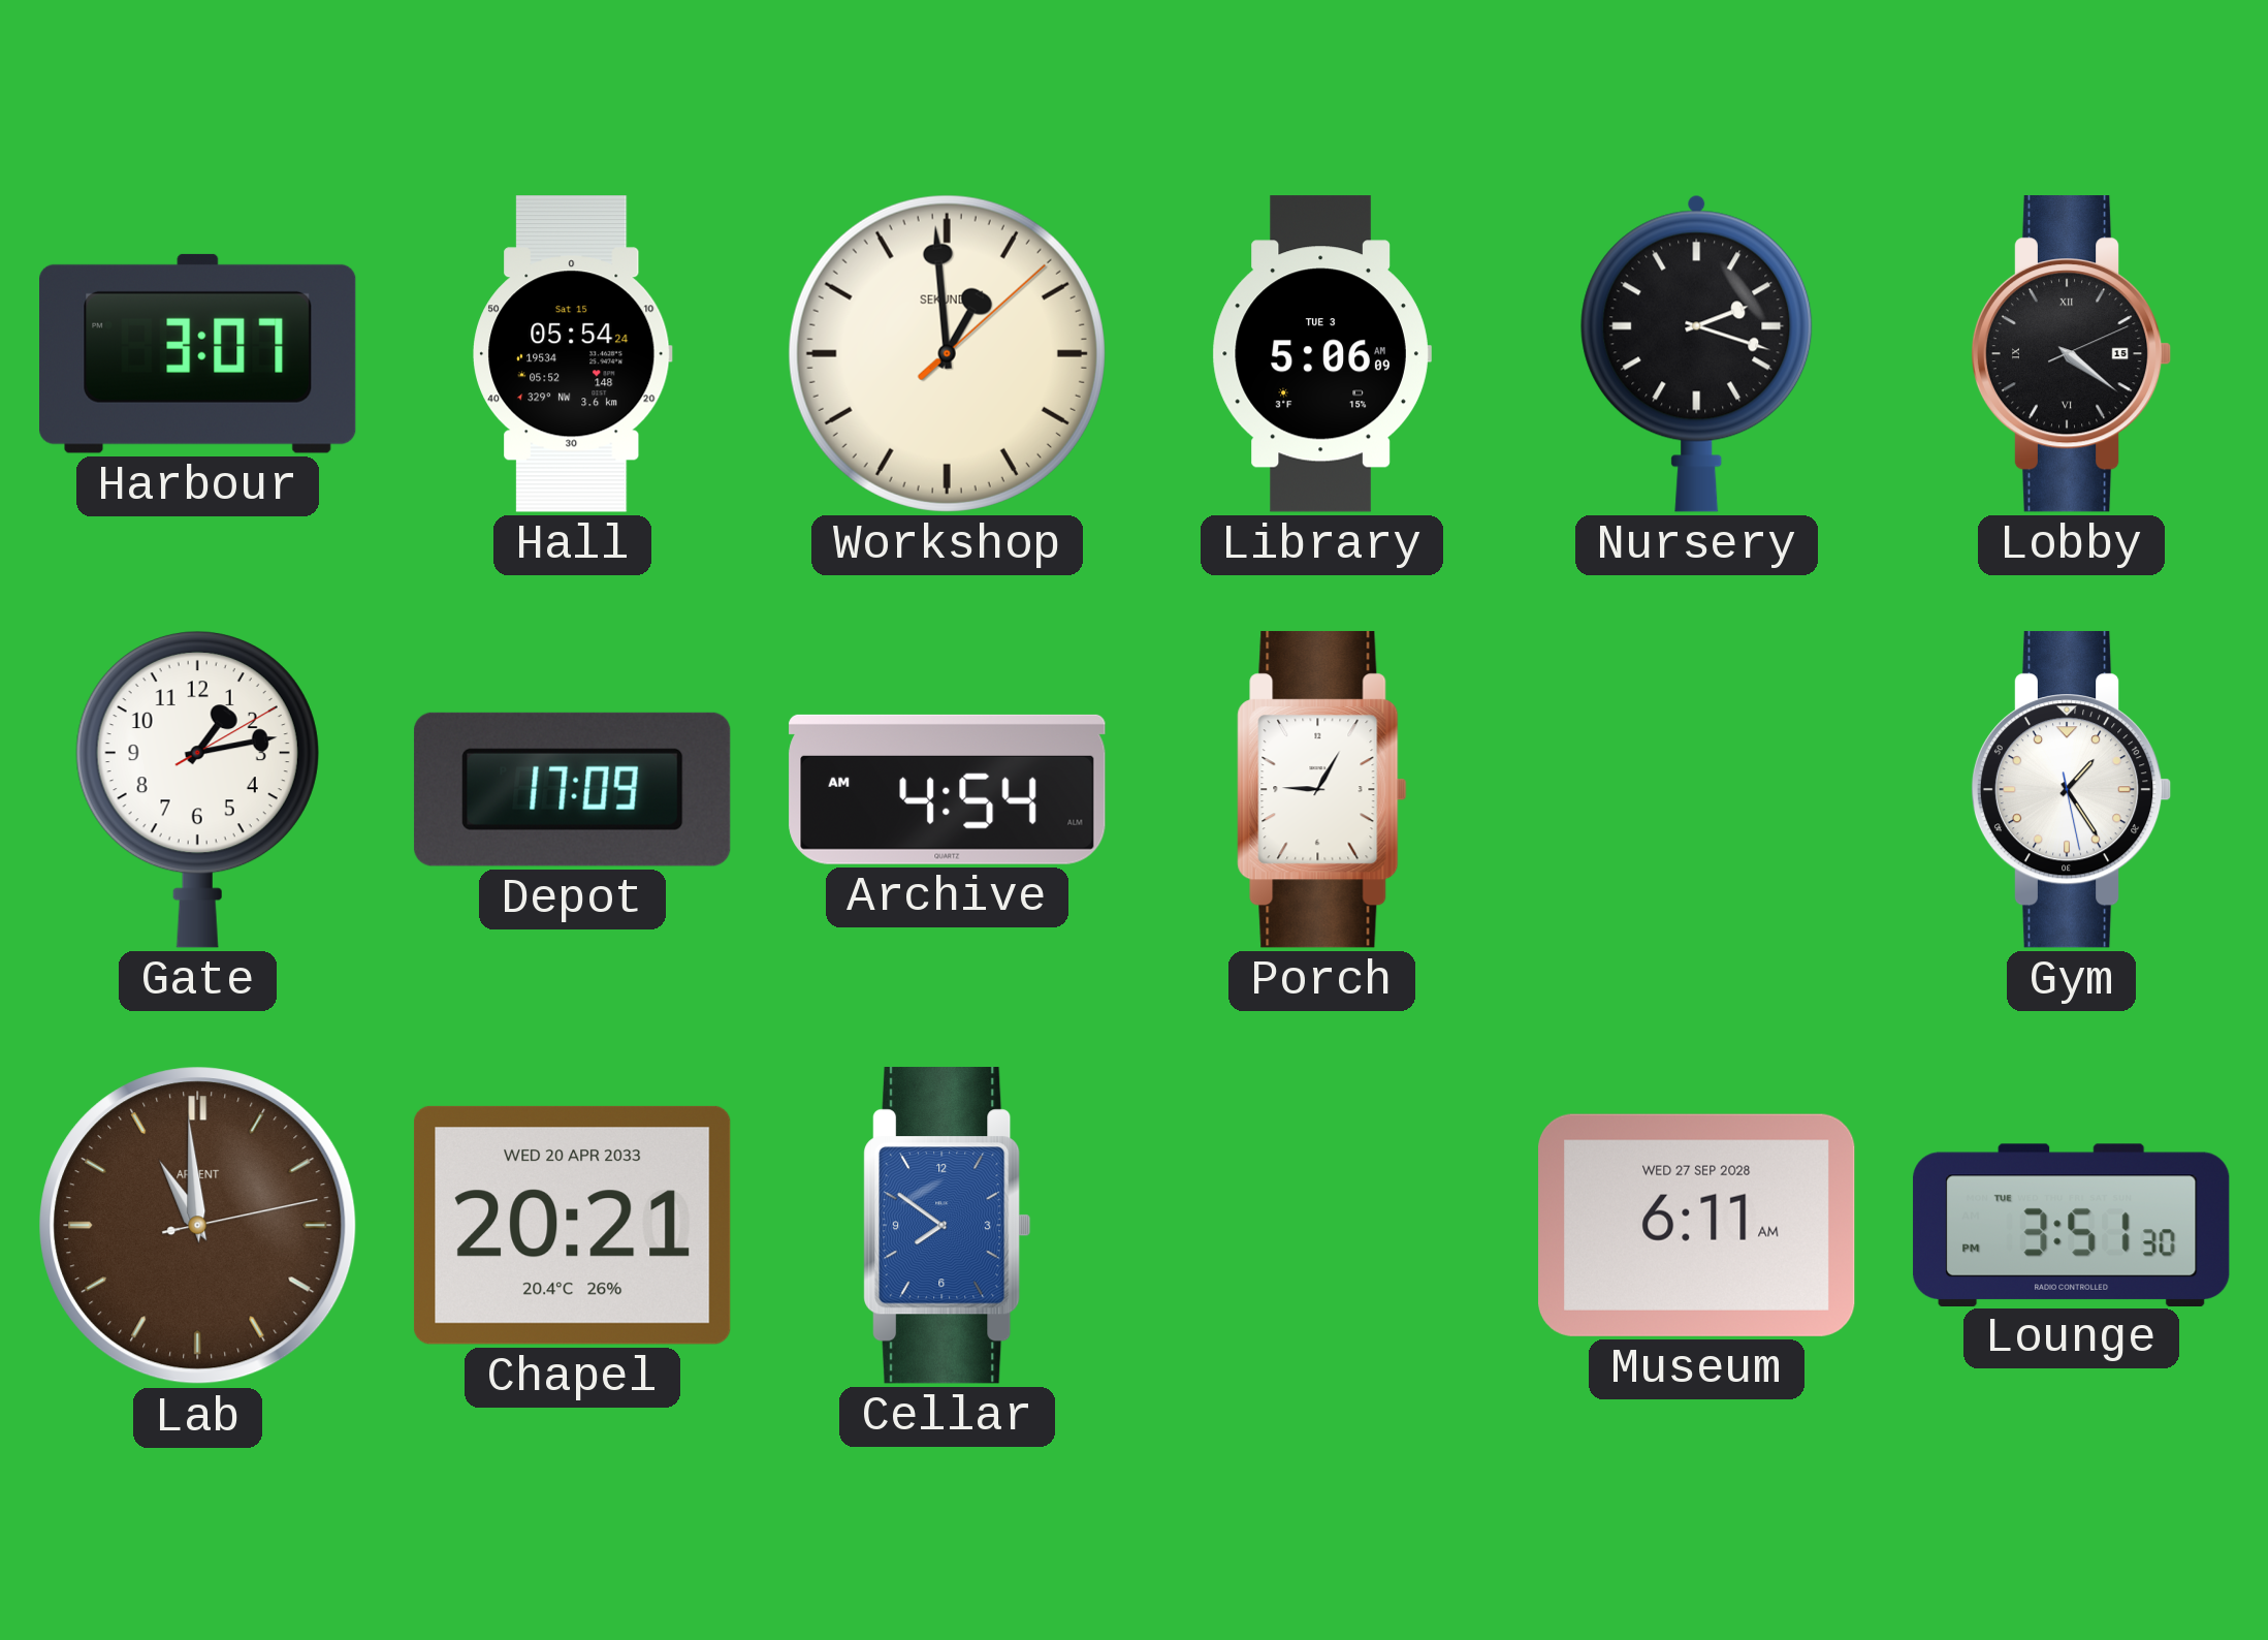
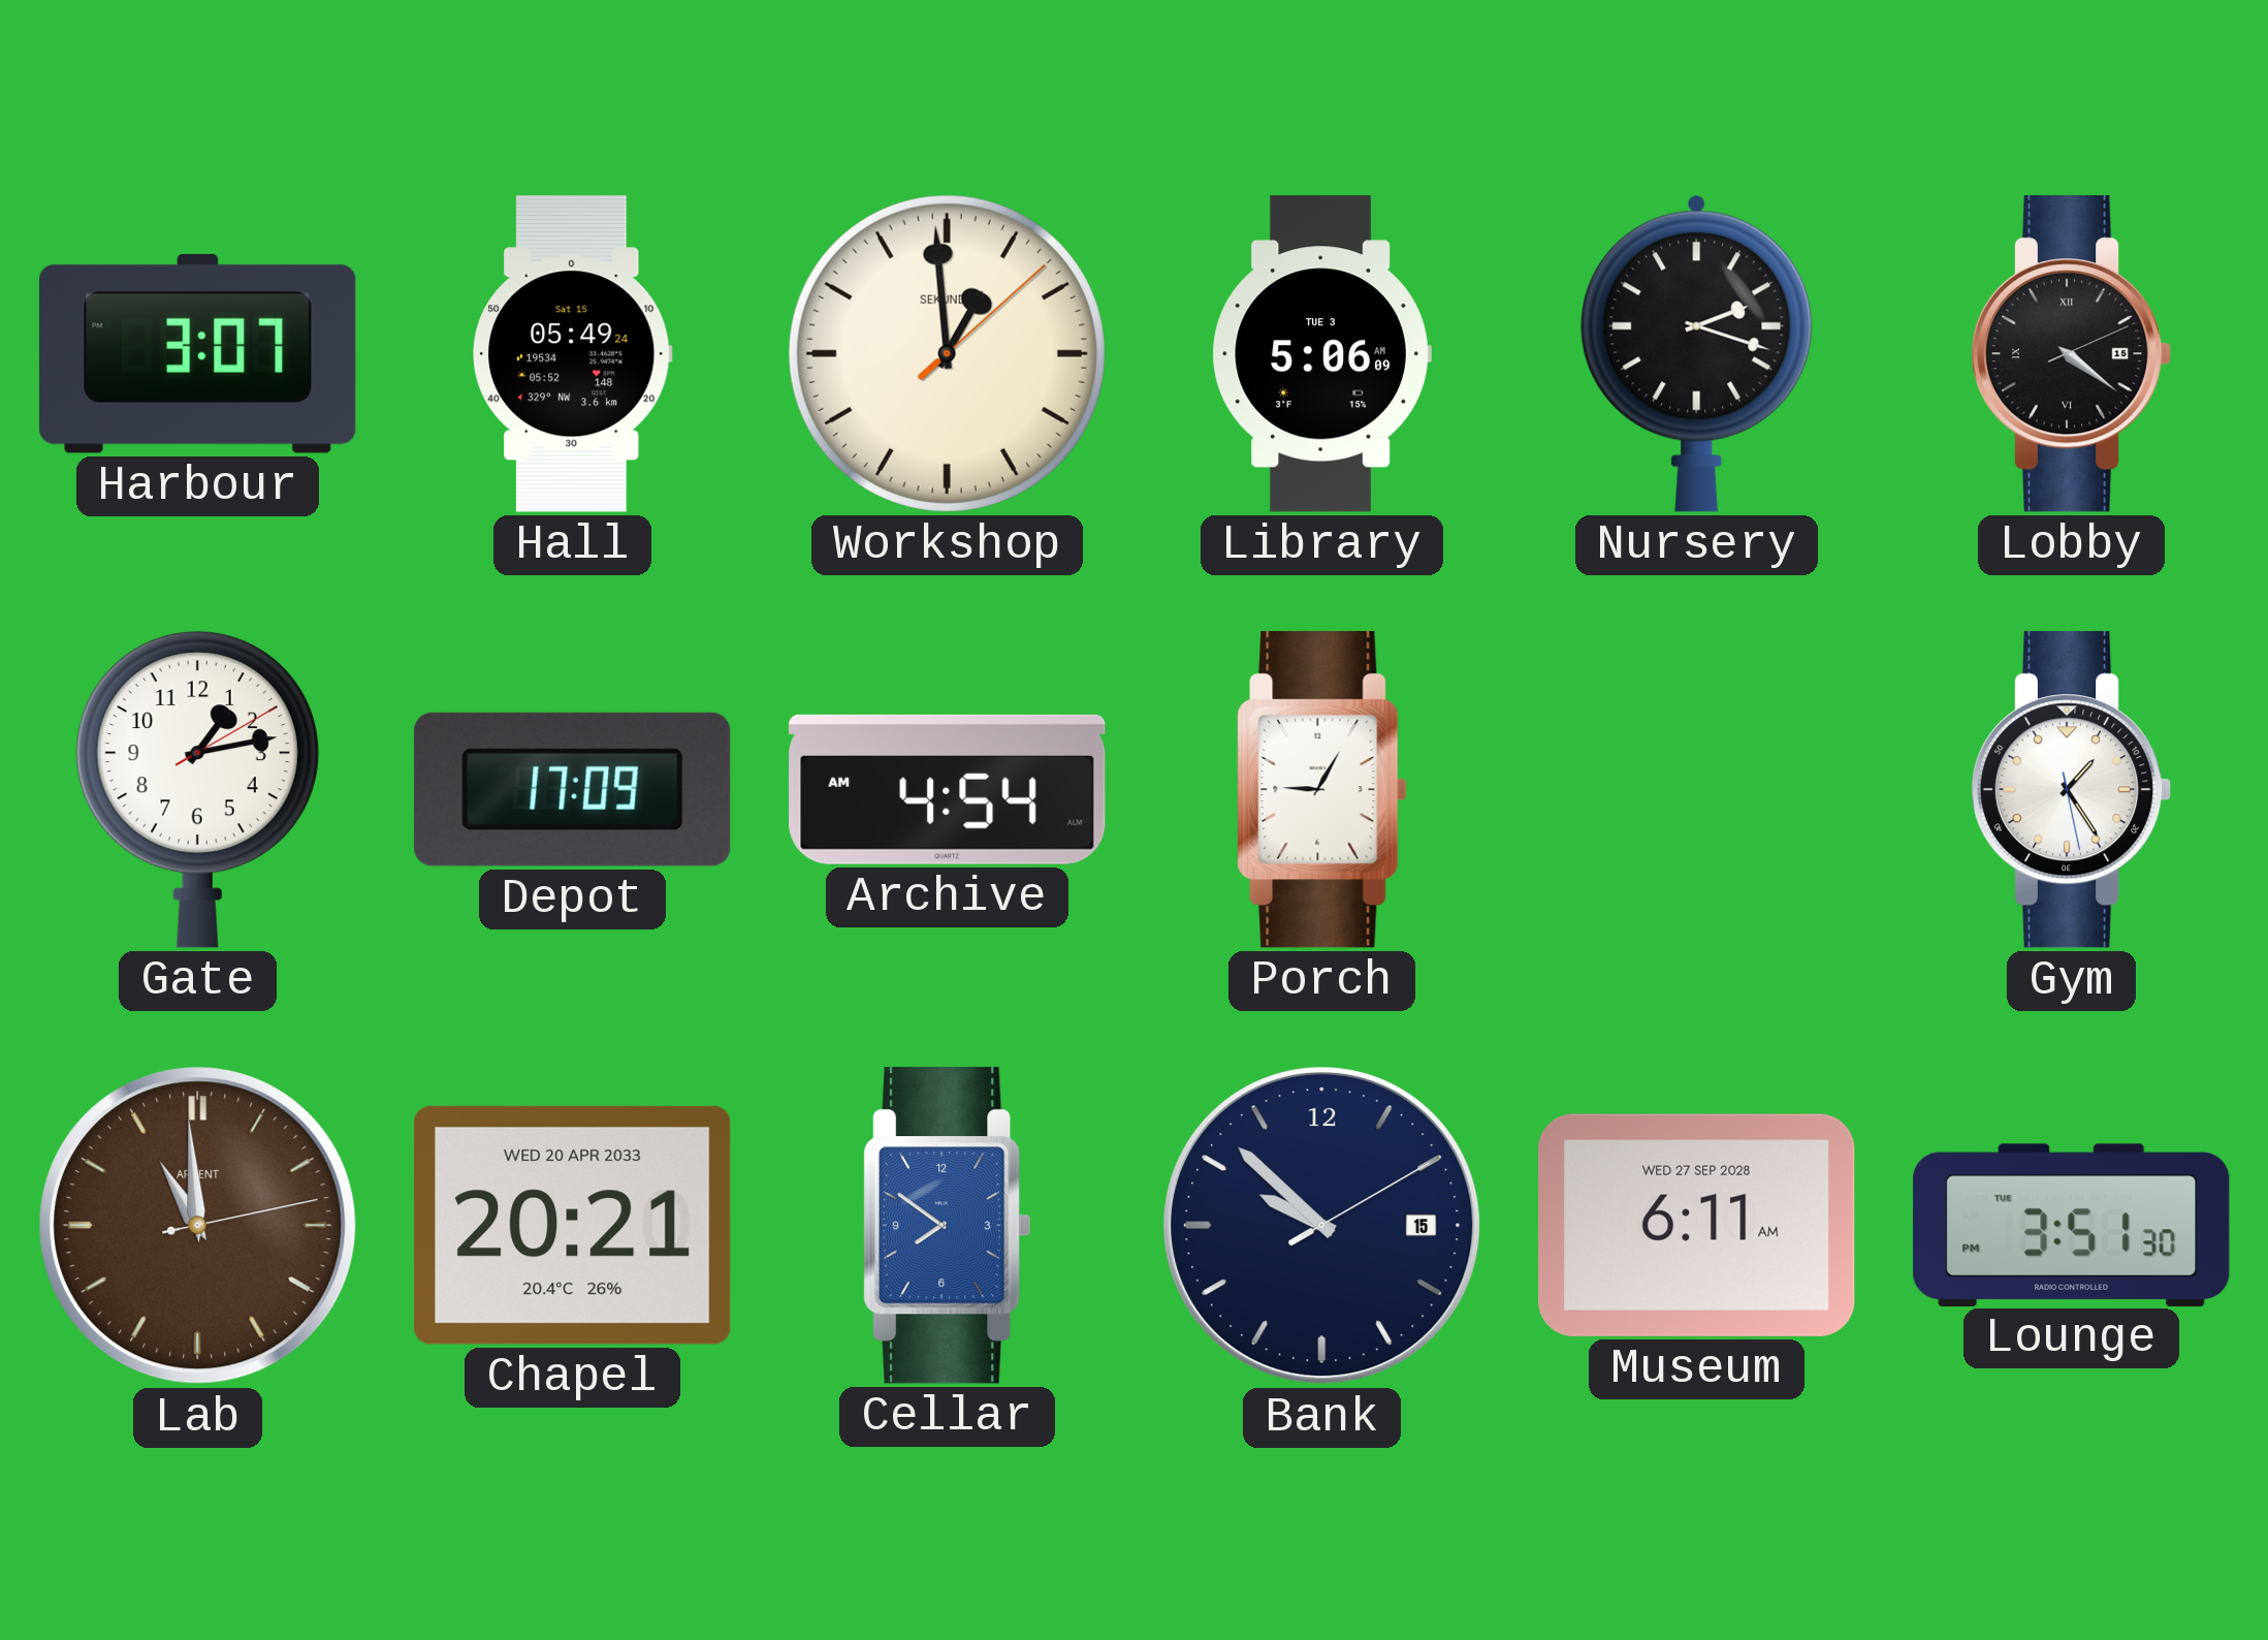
Hall: 05:54 -> 05:49 (573, 354)
Bank: none -> 9:52 (1322, 1226)
